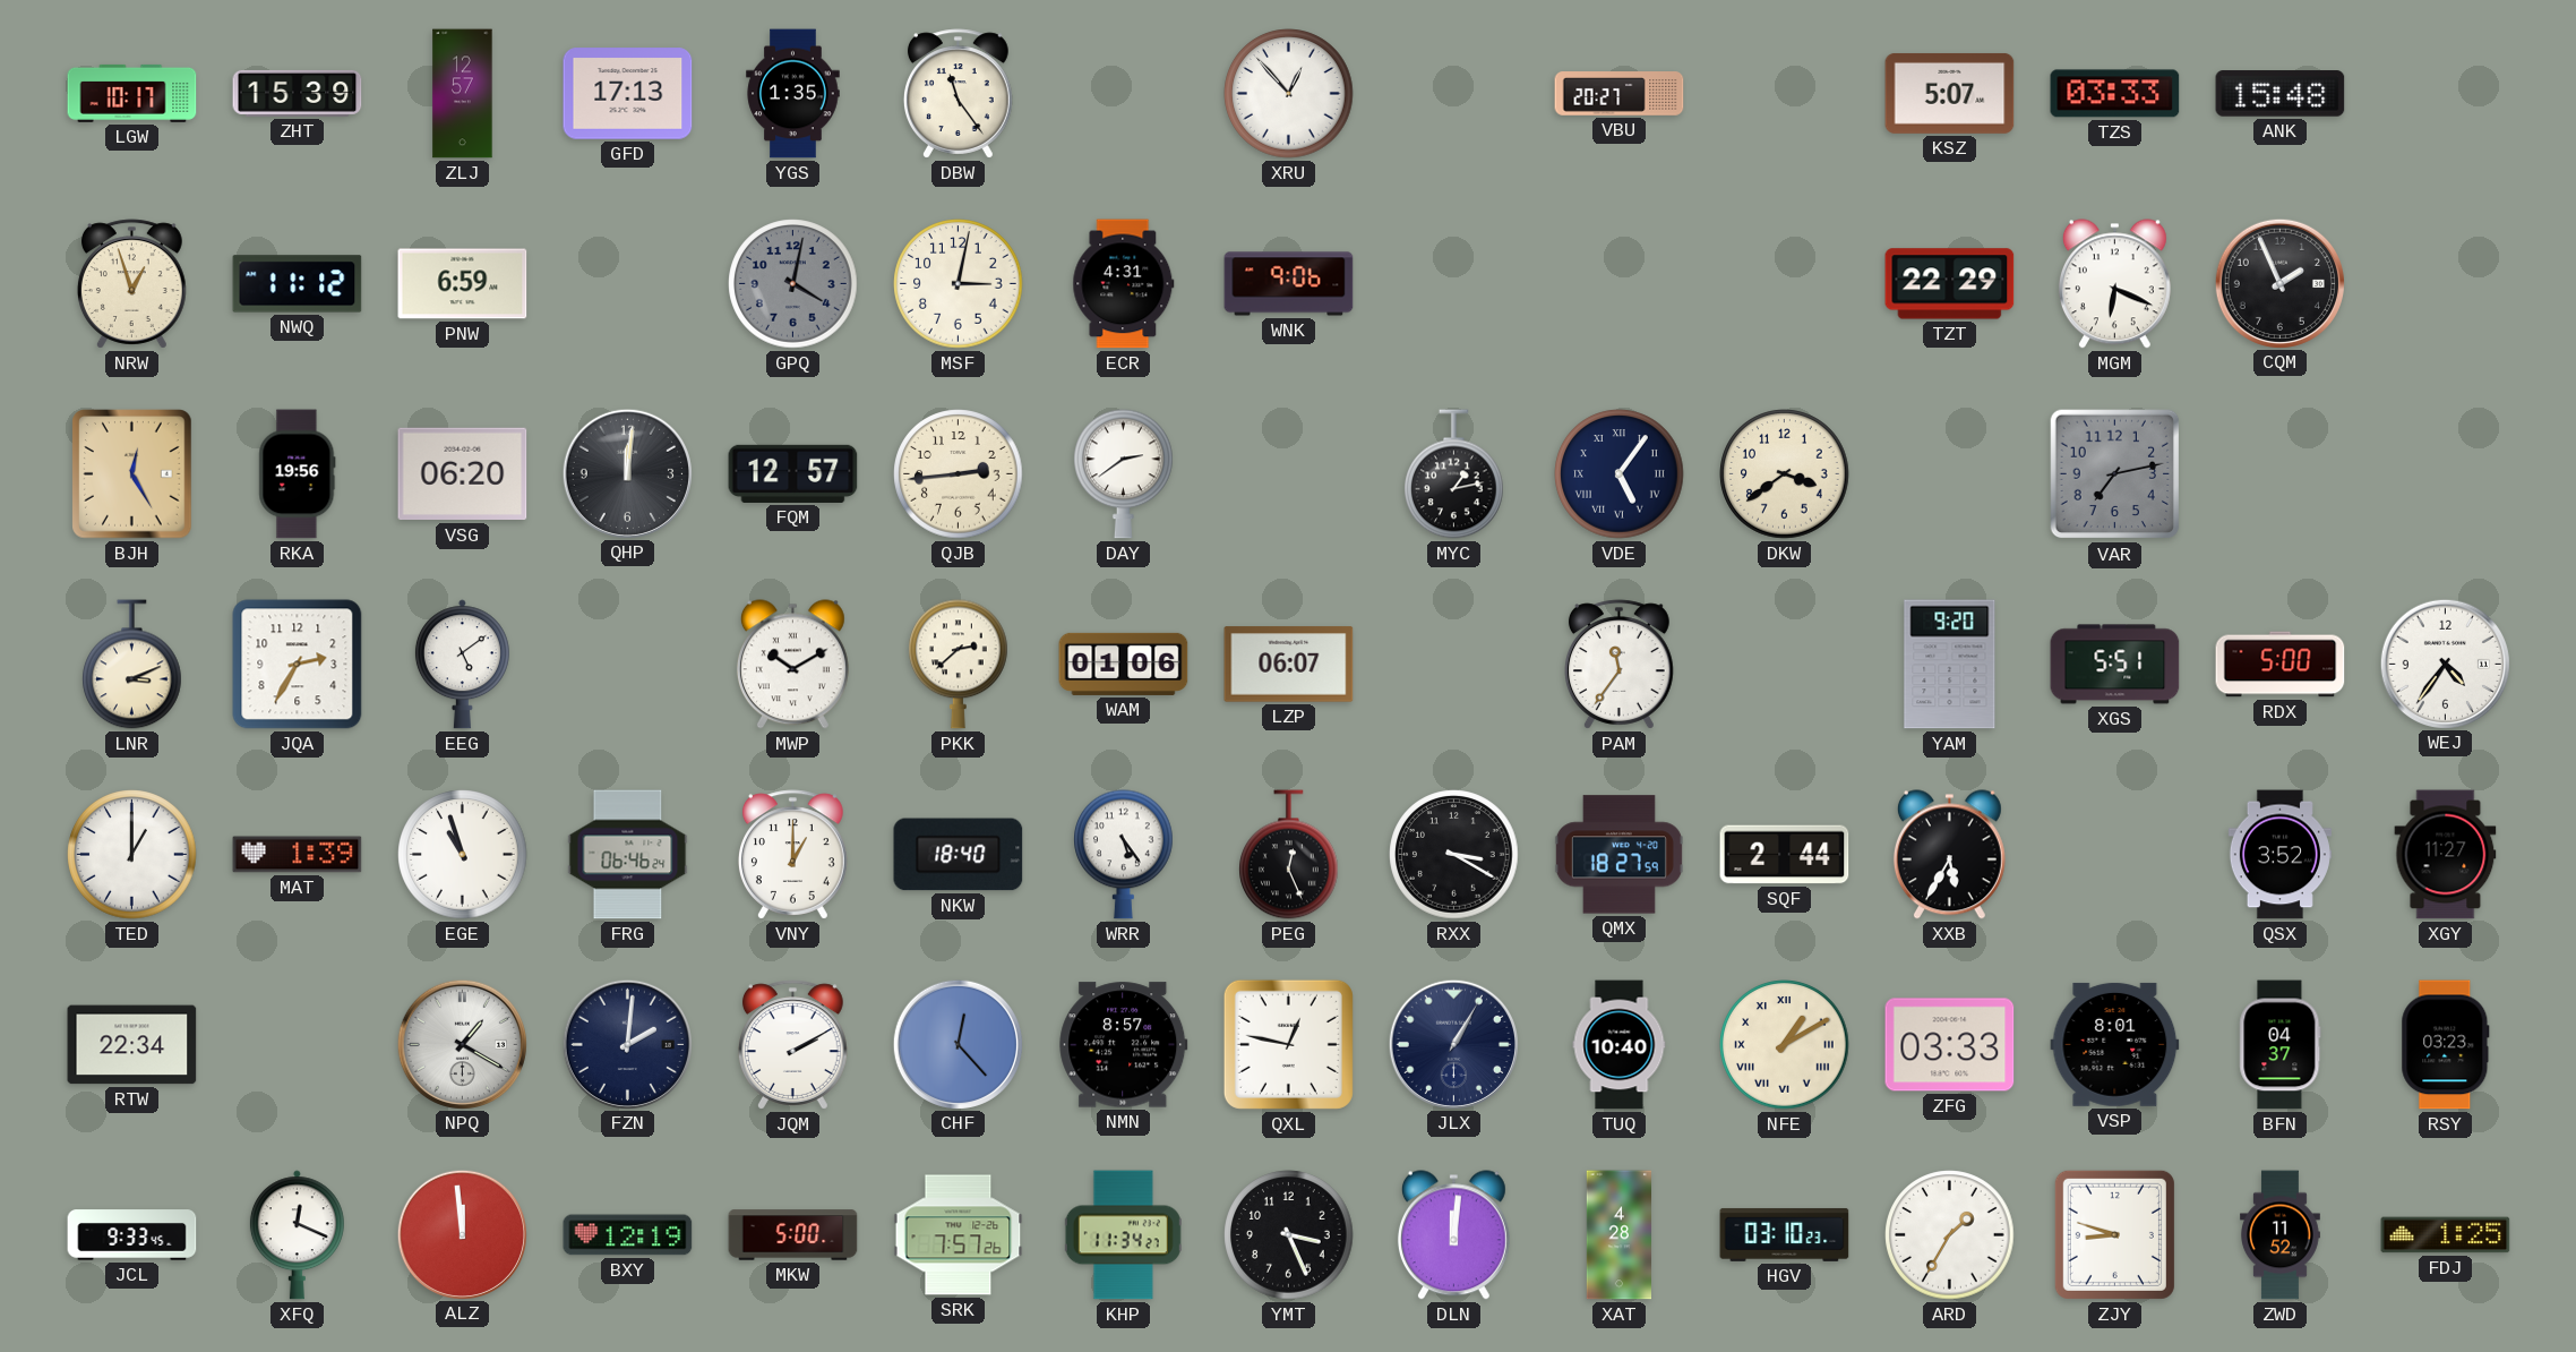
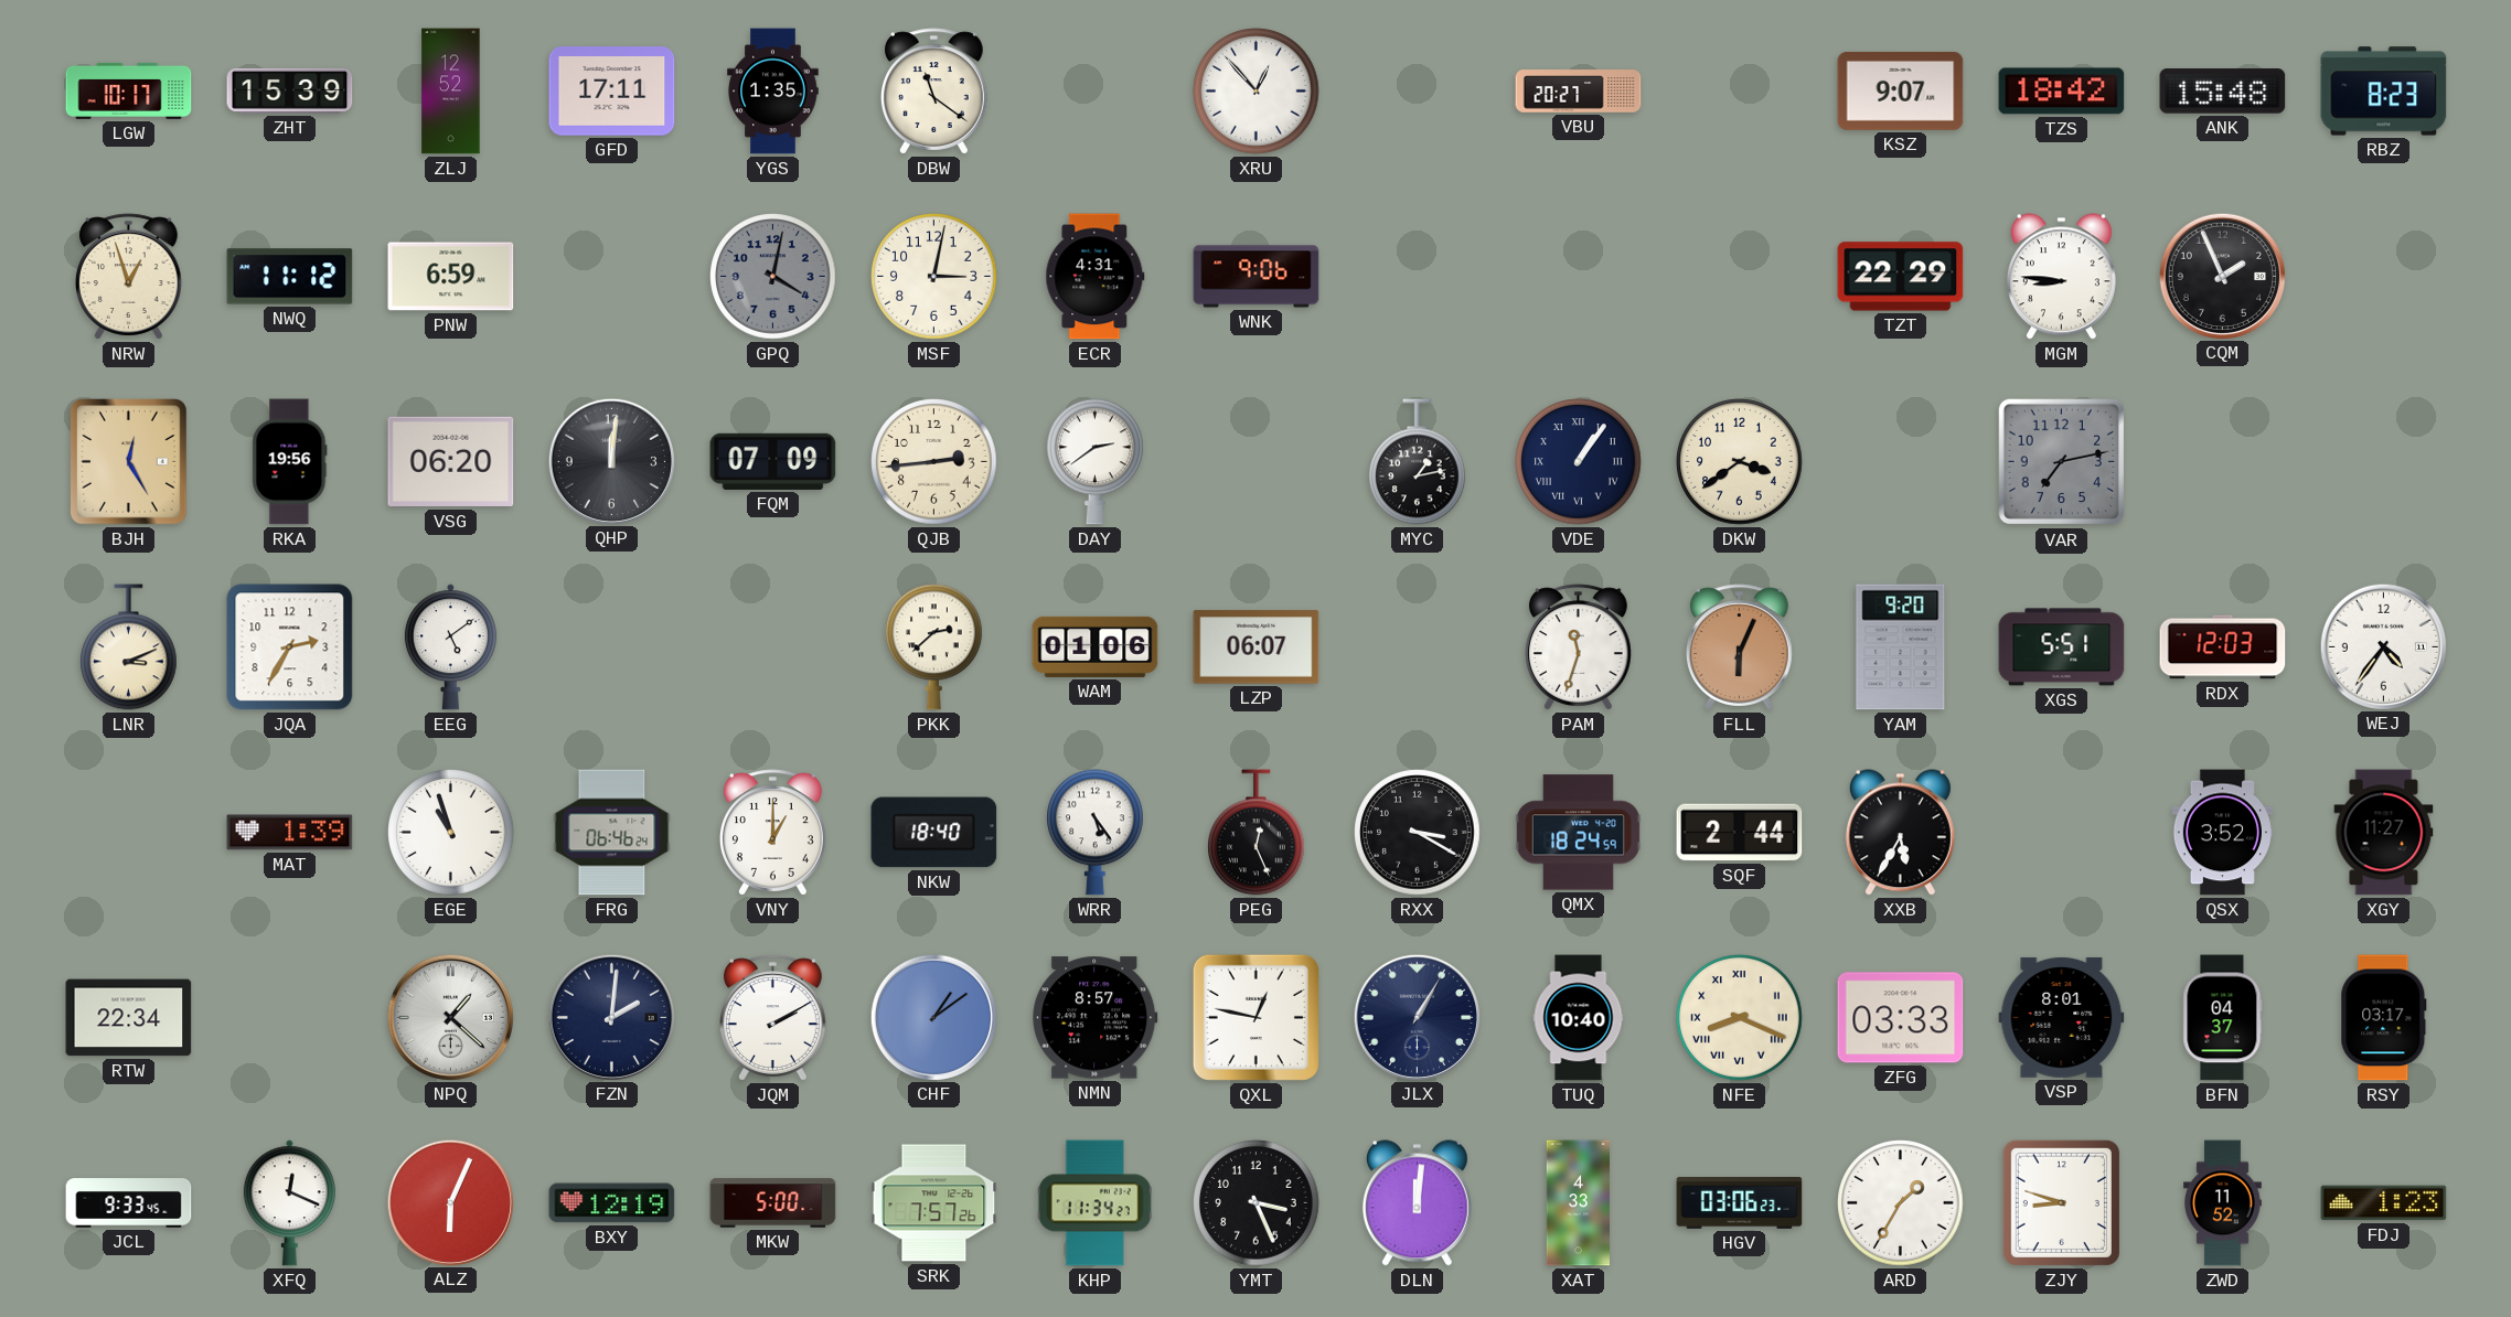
ZLJ: 12:57 -> 12:52 (451, 92)
GFD: 17:13 -> 17:11 (612, 92)
DBW: 11:24 -> 11:21 (933, 92)
KSZ: 5:07 -> 9:07 (1901, 90)
TZS: 03:33 -> 18:42 (2062, 92)
RBZ: none -> 8:23 (2384, 92)
MGM: 6:19 -> 8:46 (2061, 277)
FQM: 12:57 -> 07:09 (773, 461)
VDE: 5:06 -> 1:06 (1579, 462)
MWP: 10:10 -> none (792, 665)
PAM: 11:36 -> 11:33 (1578, 647)
FLL: none -> 6:04 (1739, 647)
RDX: 5:00 -> 12:03 (2223, 647)
TED: 1:00 -> none (132, 855)
QMX: 18:27 -> 18:24 (1578, 833)
NPQ: 1:20 -> 1:22 (450, 1017)
CHF: 12:23 -> 1:09 (933, 1017)
NFE: 1:10 -> 8:19 (1740, 1018)
RSY: 03:23 -> 03:17 (2384, 1018)
ALZ: 11:59 -> 6:04 (450, 1202)
XAT: 4:28 -> 4:33 (1578, 1203)
HGV: 03:10 -> 03:06 (1740, 1202)
FDJ: 1:25 -> 1:23 (2384, 1203)
